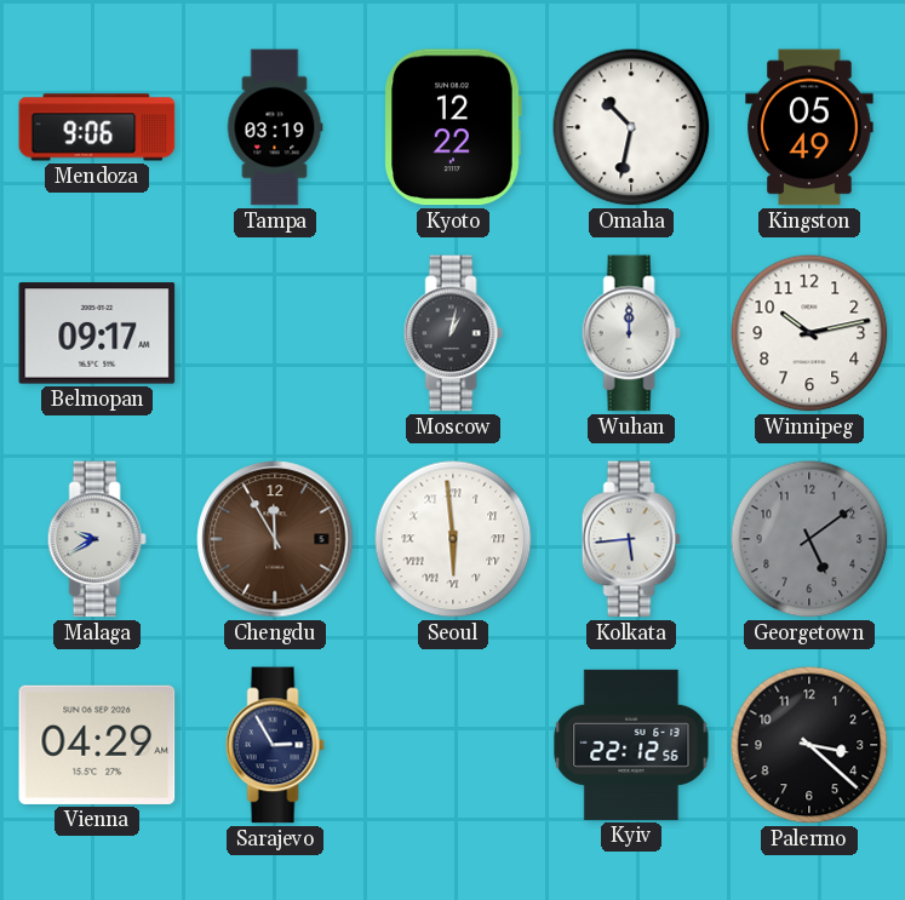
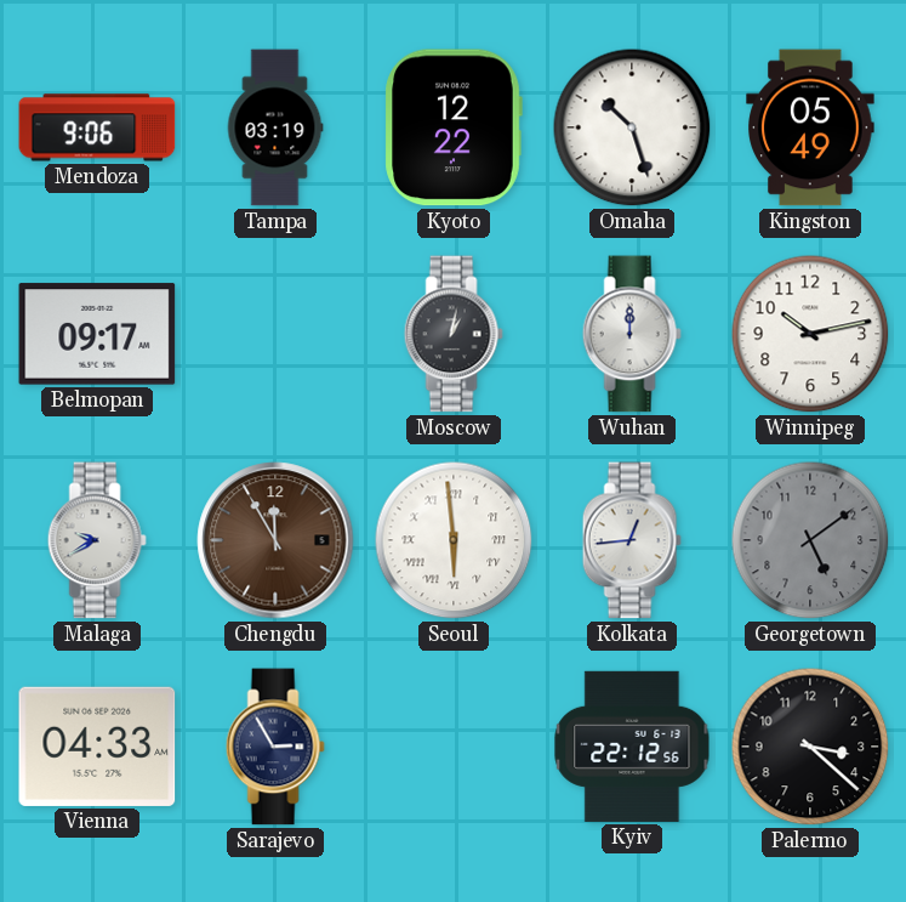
Omaha: 10:32 -> 10:27 (632, 127)
Kolkata: 5:44 -> 12:44 (632, 540)
Vienna: 04:29 -> 04:33 (97, 747)
